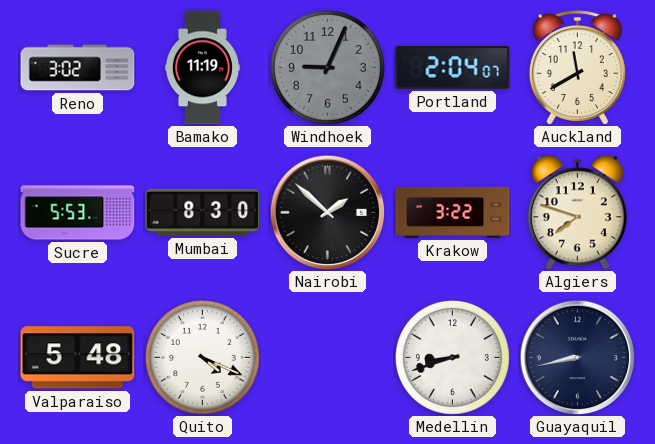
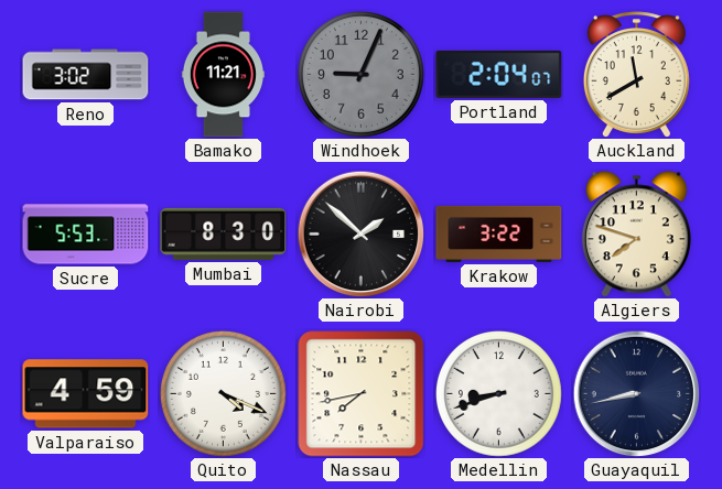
Bamako: 11:19 -> 11:21 (223, 75)
Valparaiso: 5:48 -> 4:59 (86, 394)
Nassau: none -> 7:43 (362, 394)
